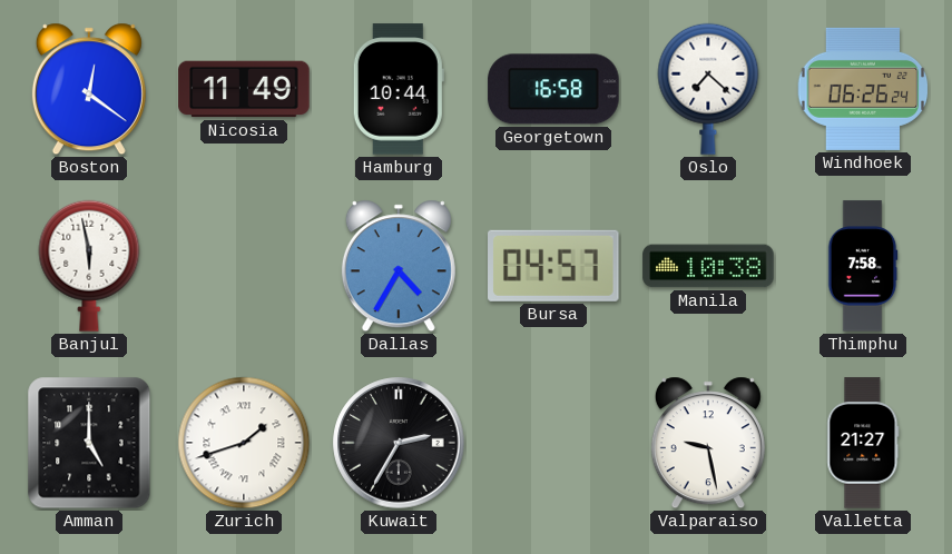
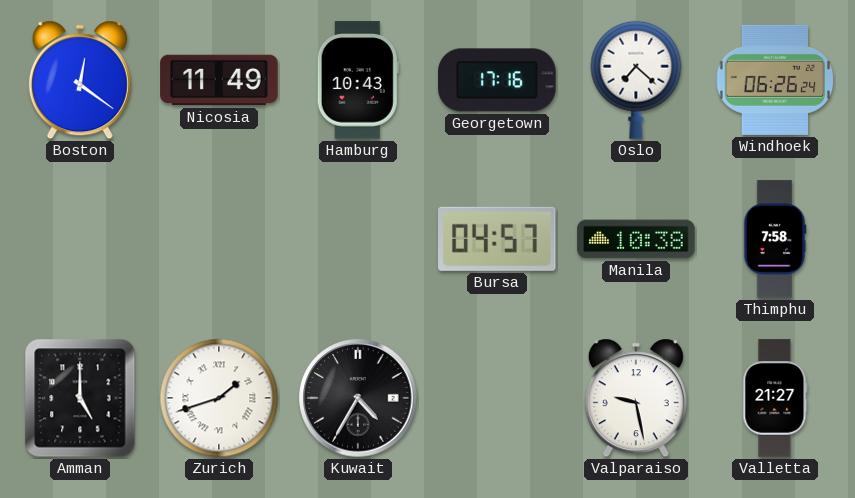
Hamburg: 10:44 -> 10:43 (358, 80)
Georgetown: 16:58 -> 17:16 (497, 80)
Banjul: 5:58 -> none (89, 266)
Dallas: 4:35 -> none (399, 266)
Kuwait: 2:35 -> 4:35 (358, 398)
